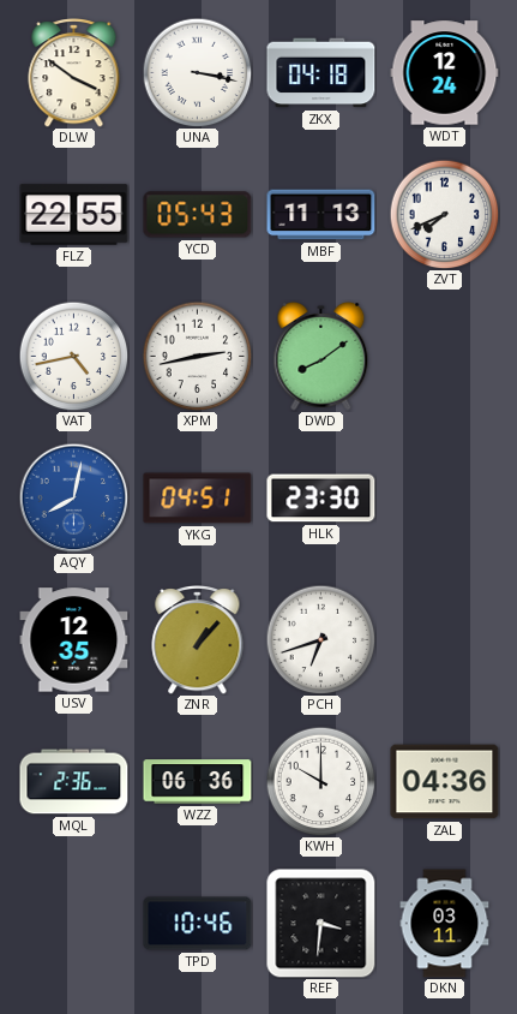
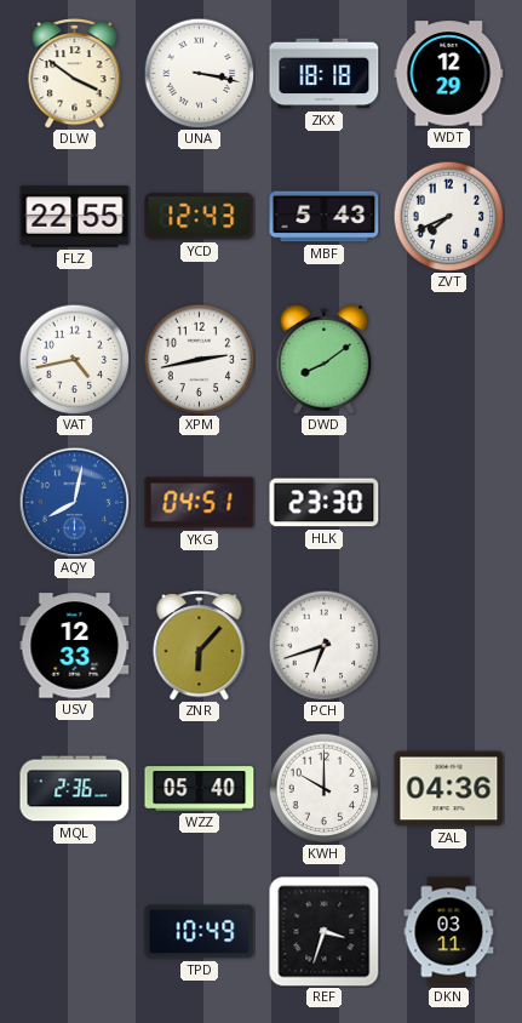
ZKX: 04:18 -> 18:18 (325, 74)
WDT: 12:24 -> 12:29 (449, 74)
YCD: 05:43 -> 12:43 (200, 217)
MBF: 11:13 -> 5:43 (325, 217)
USV: 12:35 -> 12:33 (75, 646)
ZNR: 1:07 -> 6:07 (200, 646)
WZZ: 06:36 -> 05:40 (200, 789)
TPD: 10:46 -> 10:49 (200, 932)
REF: 3:31 -> 3:33 (325, 932)
